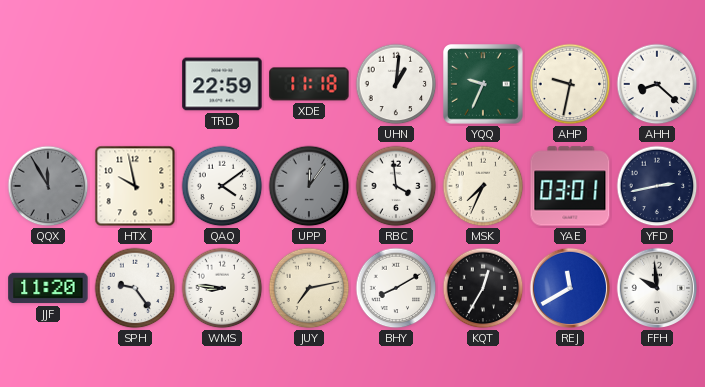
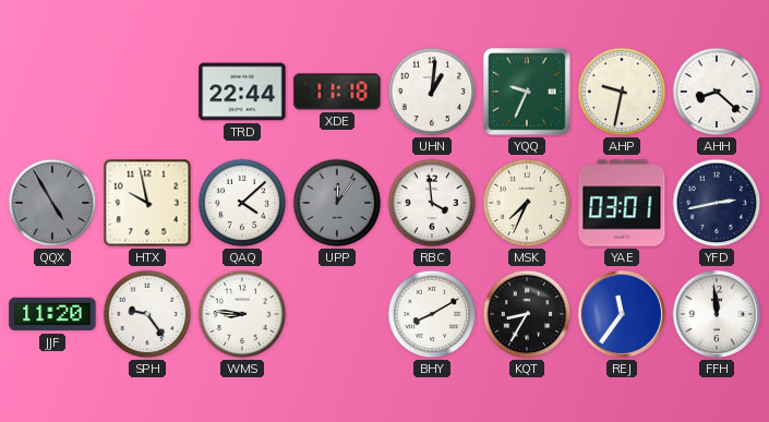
TRD: 22:59 -> 22:44 (242, 92)
QQX: 11:55 -> 4:55 (52, 203)
QAQ: 4:09 -> 4:08 (242, 203)
JUY: 7:13 -> none (309, 288)
KQT: 12:35 -> 8:35 (527, 314)
REJ: 11:40 -> 11:36 (622, 314)
FFH: 9:59 -> 11:59 (717, 314)
